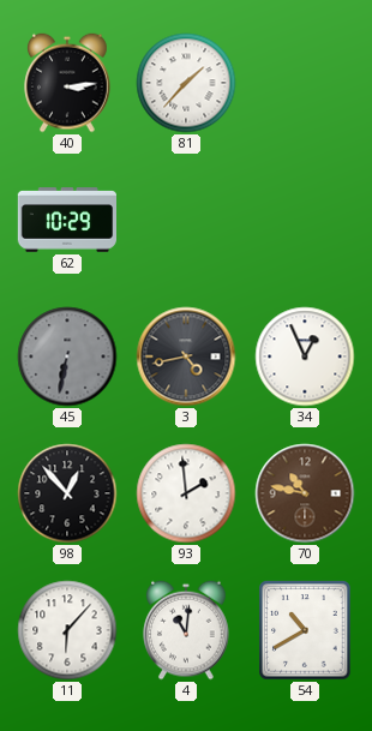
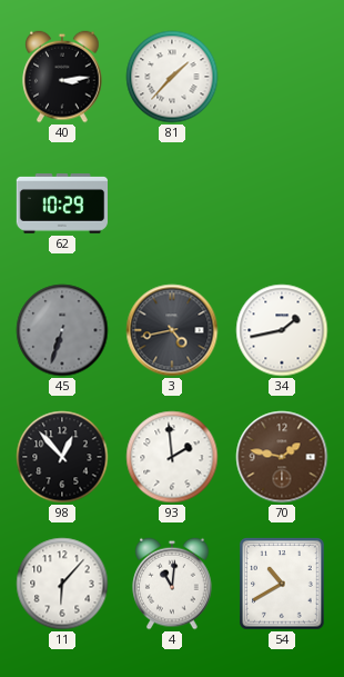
45: 6:32 -> 6:33 (62, 330)
34: 12:56 -> 1:43 (282, 330)
70: 10:47 -> 1:47 (282, 457)
